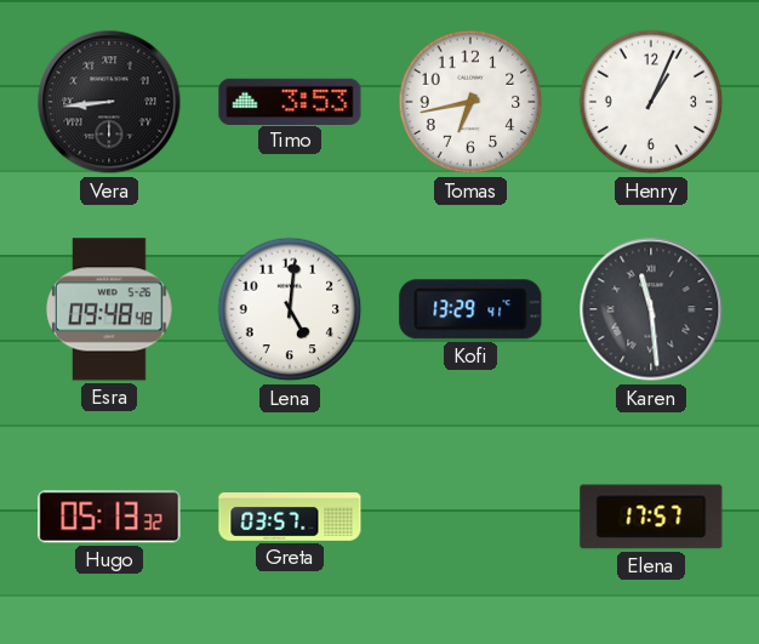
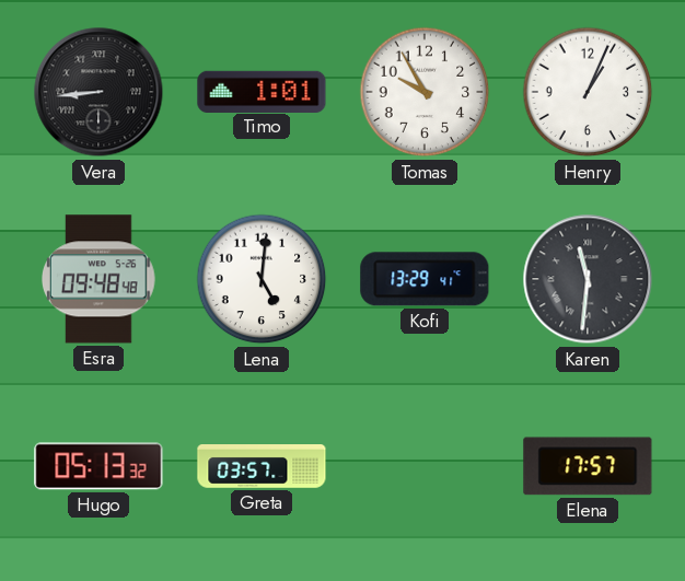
Timo: 3:53 -> 1:01 (262, 91)
Tomas: 6:43 -> 9:55 (425, 92)
Karen: 11:29 -> 11:31 (588, 279)
